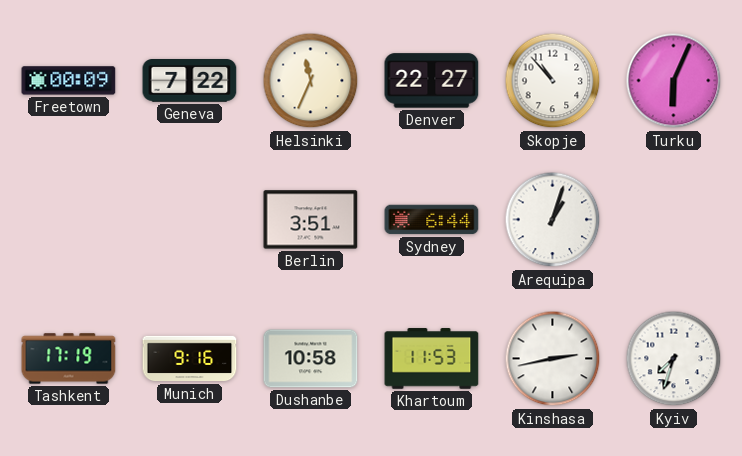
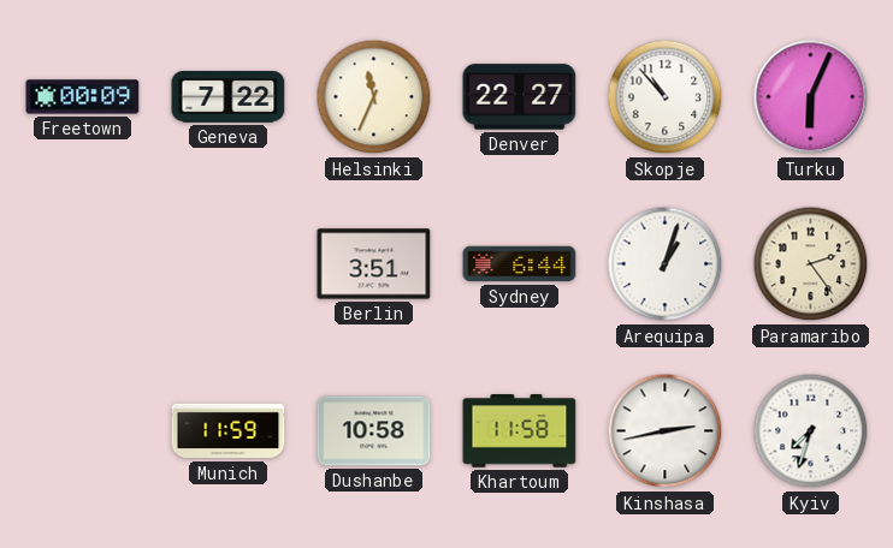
Paramaribo: none -> 2:24 (811, 264)
Tashkent: 17:19 -> none (69, 359)
Munich: 9:16 -> 11:59 (229, 431)
Khartoum: 11:53 -> 11:58 (520, 431)
